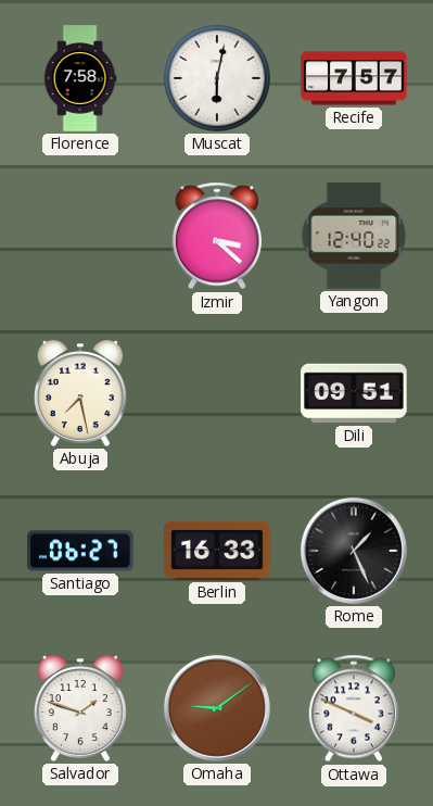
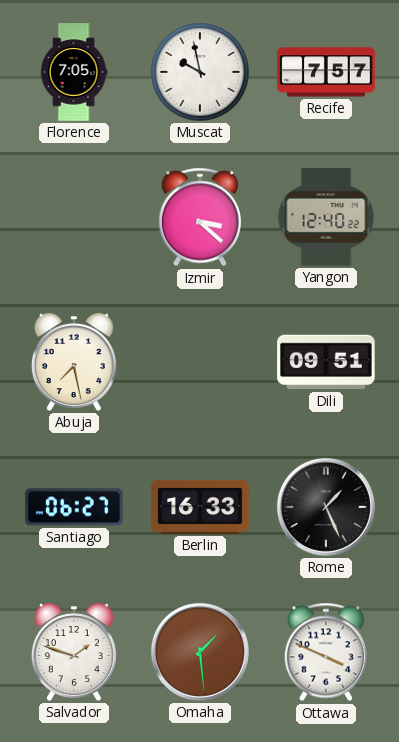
Florence: 7:58 -> 7:05 (74, 72)
Muscat: 6:02 -> 9:58 (201, 73)
Omaha: 9:09 -> 1:29 (200, 652)
